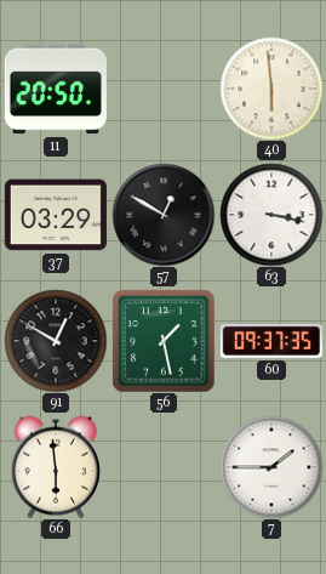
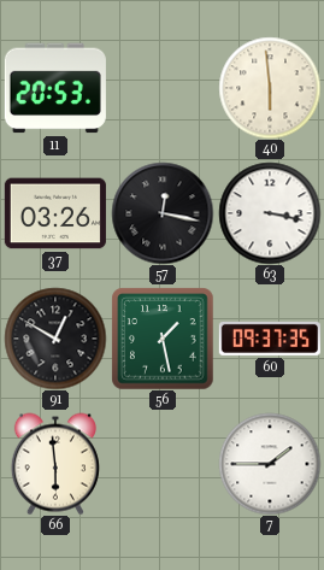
11: 20:50 -> 20:53 (55, 88)
37: 03:29 -> 03:26 (55, 213)
57: 12:50 -> 12:17 (163, 213)
